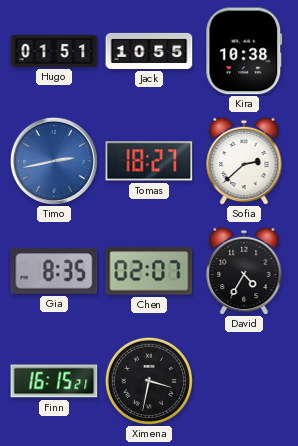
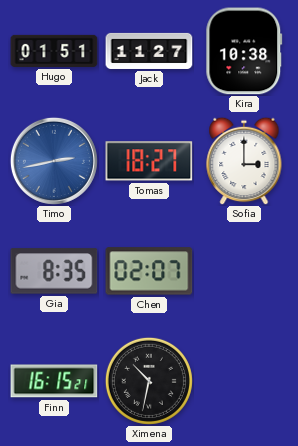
Jack: 10:55 -> 11:27 (149, 51)
Sofia: 2:38 -> 3:00 (244, 161)
David: 4:35 -> none (244, 271)
Ximena: 3:32 -> 10:32 (149, 381)
